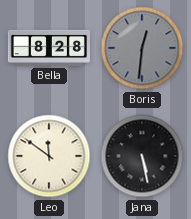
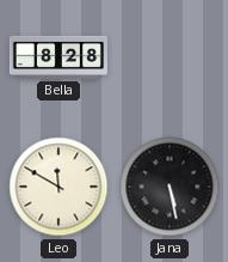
Boris: 12:31 -> none (142, 48)
Leo: 11:51 -> 11:50 (58, 187)
